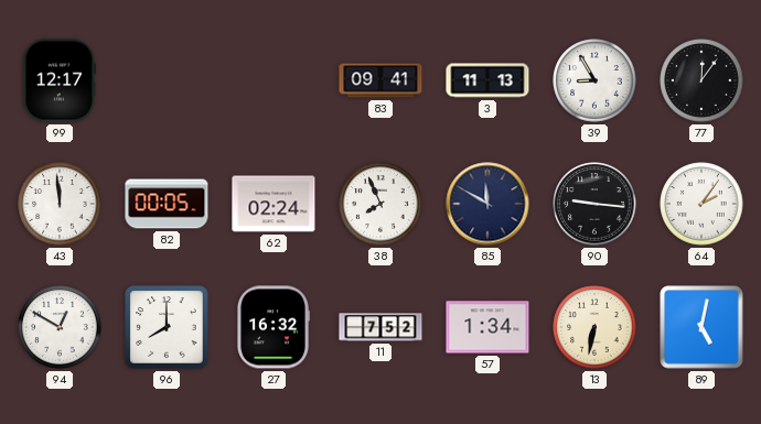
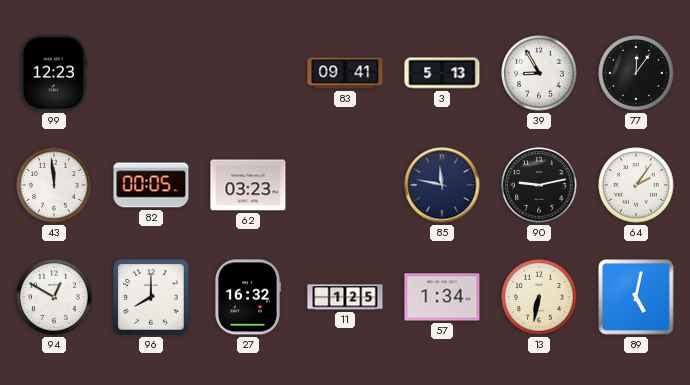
99: 12:17 -> 12:23 (54, 73)
3: 11:13 -> 5:13 (442, 73)
62: 02:24 -> 03:23 (248, 185)
38: 7:56 -> none (380, 204)
85: 11:50 -> 11:47 (442, 185)
90: 9:16 -> 9:13 (539, 185)
11: 7:52 -> 1:25 (345, 297)
